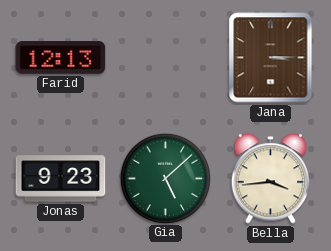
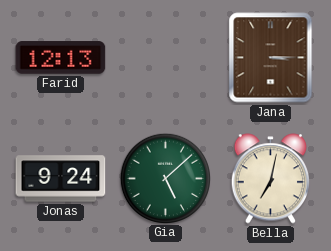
Jonas: 9:23 -> 9:24 (61, 179)
Bella: 3:44 -> 7:02 (270, 179)
